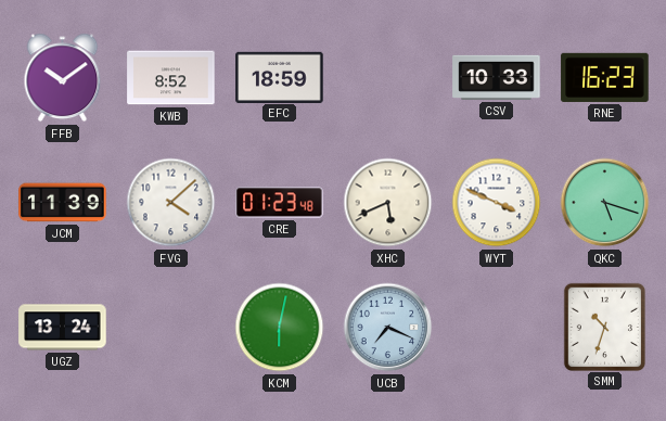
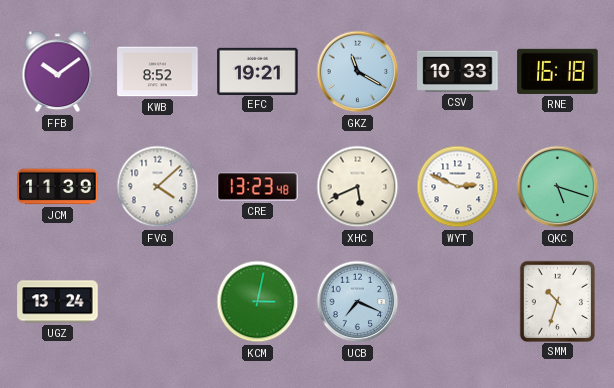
EFC: 18:59 -> 19:21 (258, 71)
GKZ: none -> 11:20 (358, 72)
RNE: 16:23 -> 16:18 (558, 71)
CRE: 01:23 -> 13:23 (258, 187)
WYT: 3:49 -> 2:49 (458, 187)
KCM: 6:02 -> 3:02 (258, 302)
